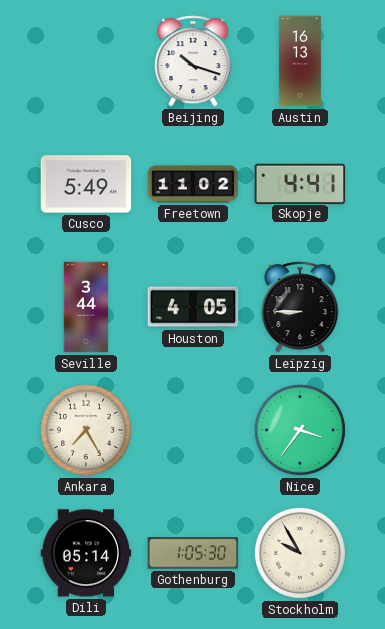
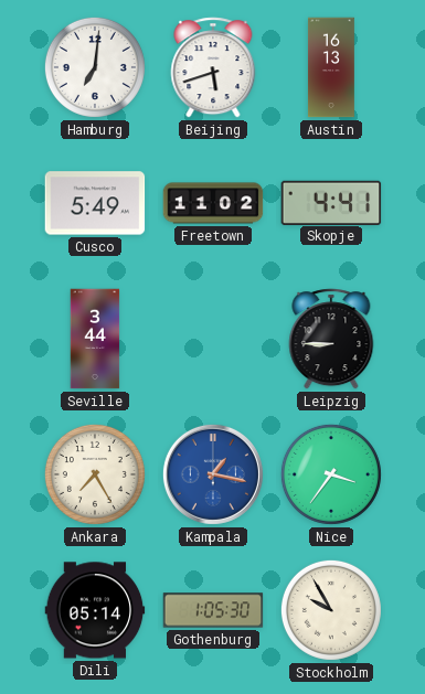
Hamburg: none -> 7:01 (95, 67)
Beijing: 10:18 -> 5:42 (213, 67)
Houston: 4:05 -> none (193, 307)
Kampala: none -> 1:17 (213, 474)
